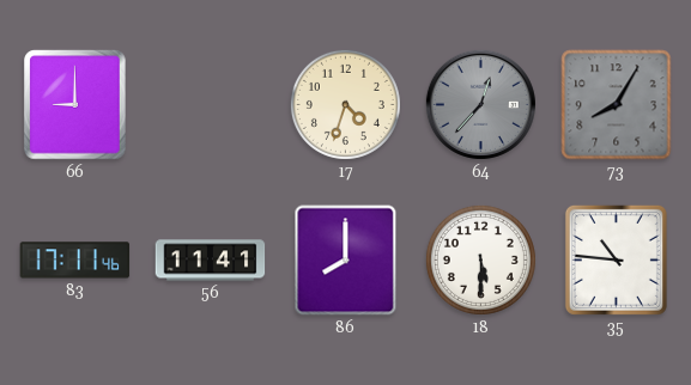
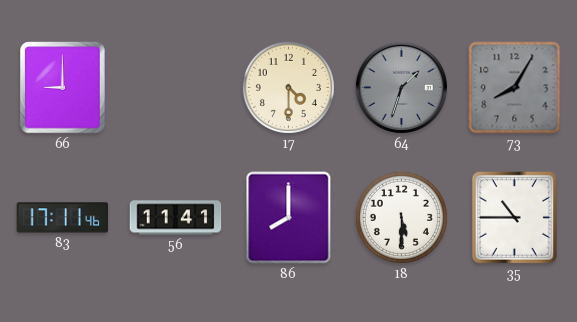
17: 4:33 -> 4:30 (288, 87)
64: 12:37 -> 1:33 (401, 87)
35: 10:46 -> 10:45 (514, 217)
